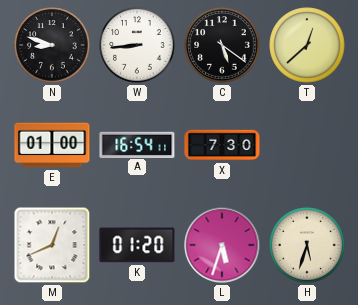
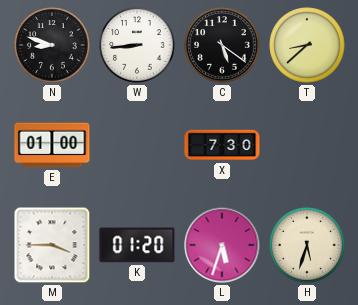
T: 12:38 -> 8:38 (307, 45)
A: 16:54 -> none (137, 144)
M: 12:41 -> 3:45 (52, 245)
